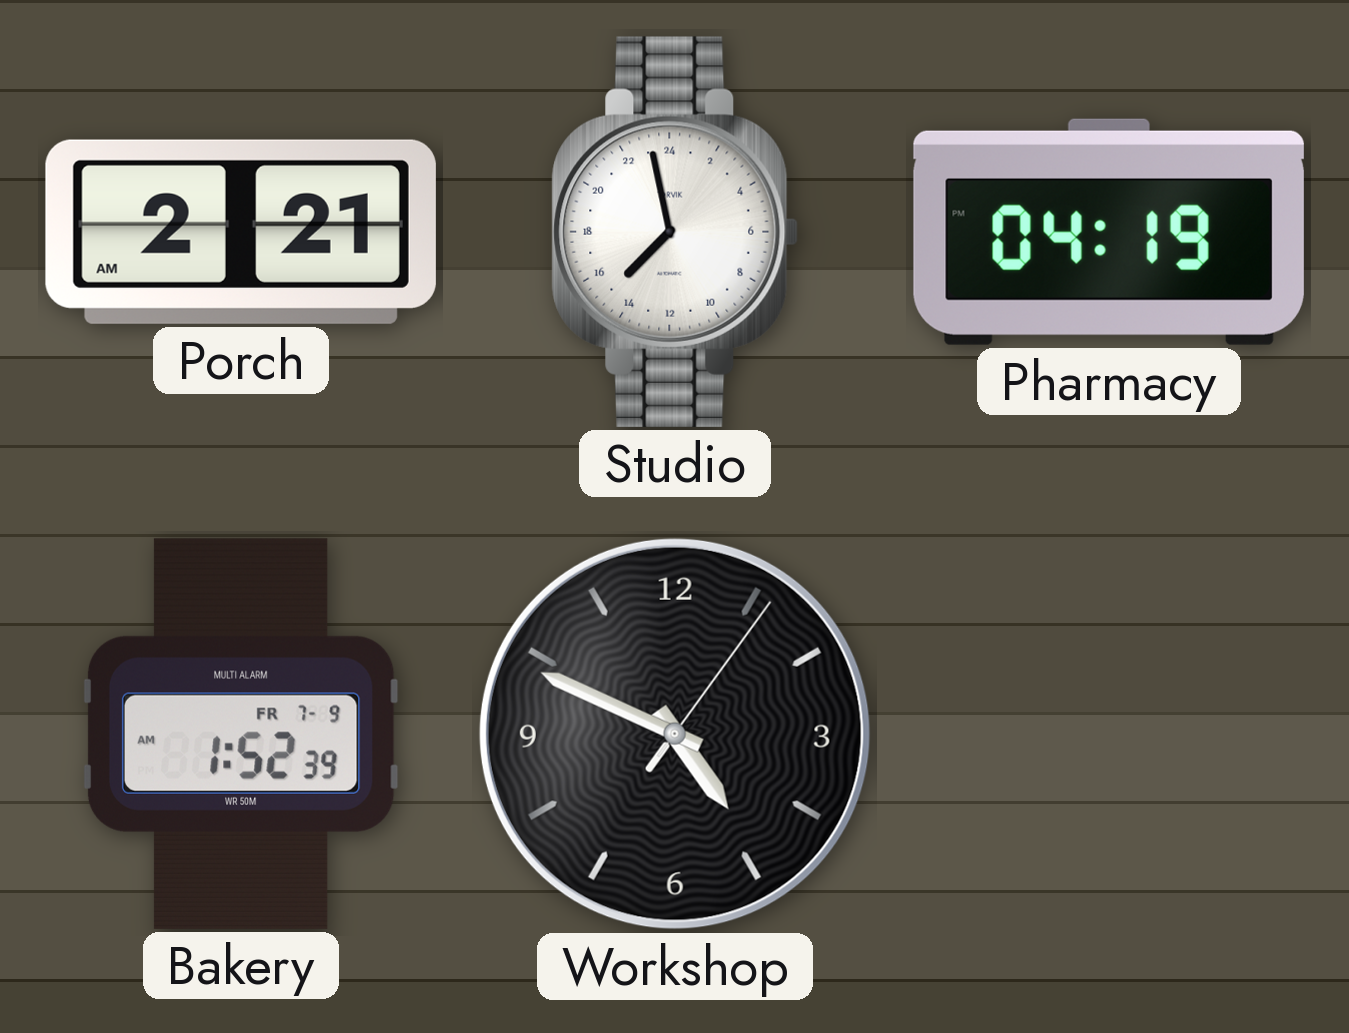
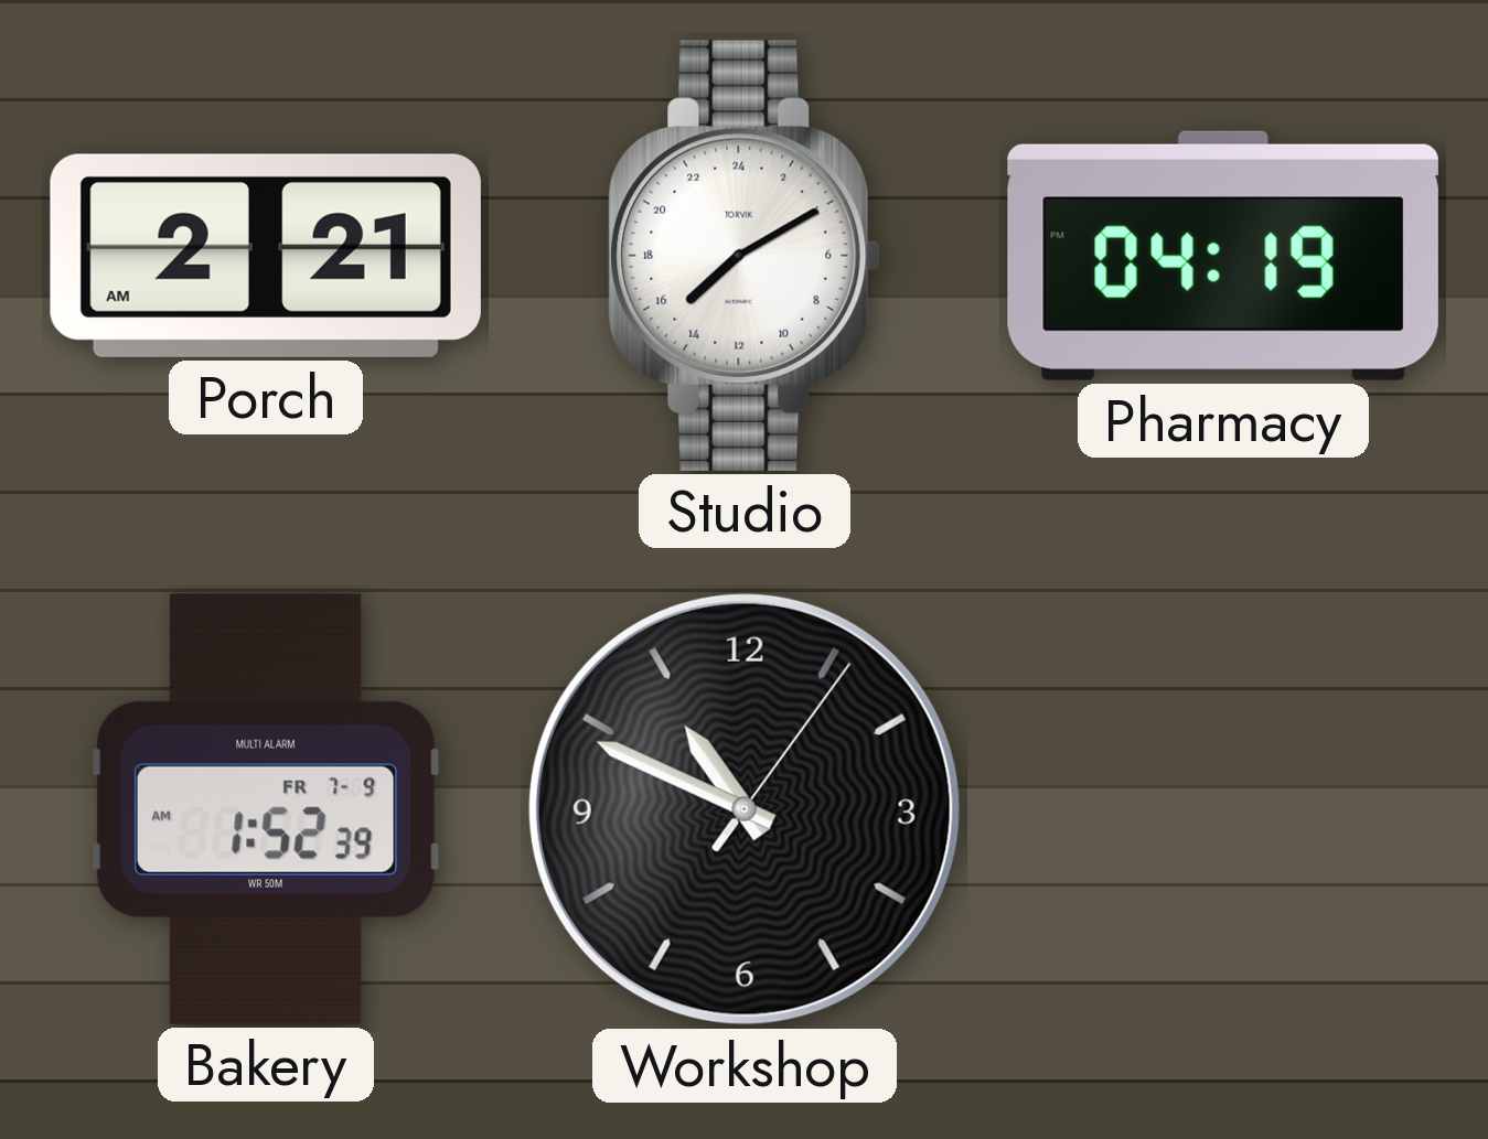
Studio: 14:58 -> 15:10 (745, 256)
Workshop: 4:49 -> 10:49 (745, 809)
